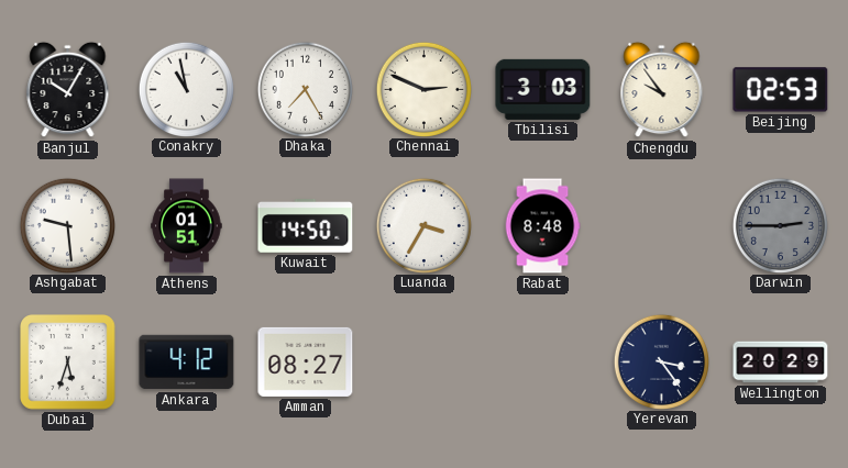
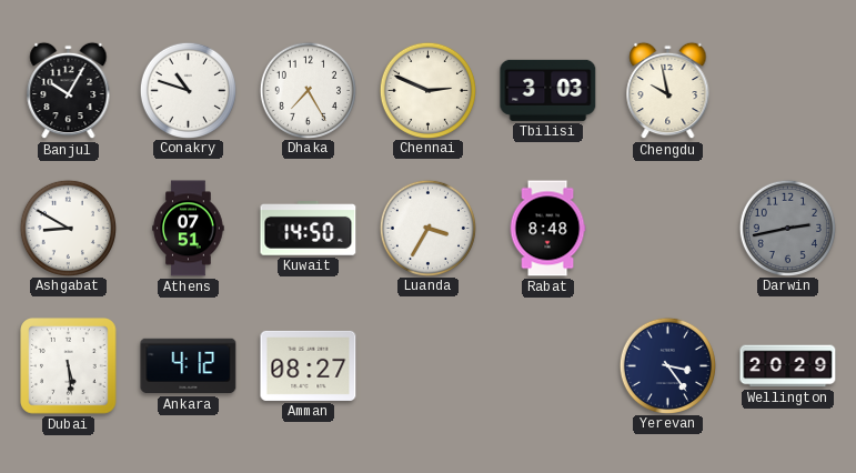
Conakry: 10:58 -> 10:48 (188, 90)
Chengdu: 9:54 -> 9:58 (668, 91)
Beijing: 02:53 -> none (781, 90)
Ashgabat: 9:29 -> 8:50 (68, 228)
Athens: 01:51 -> 07:51 (189, 229)
Darwin: 2:45 -> 2:43 (787, 228)
Dubai: 5:33 -> 5:29 (69, 366)
